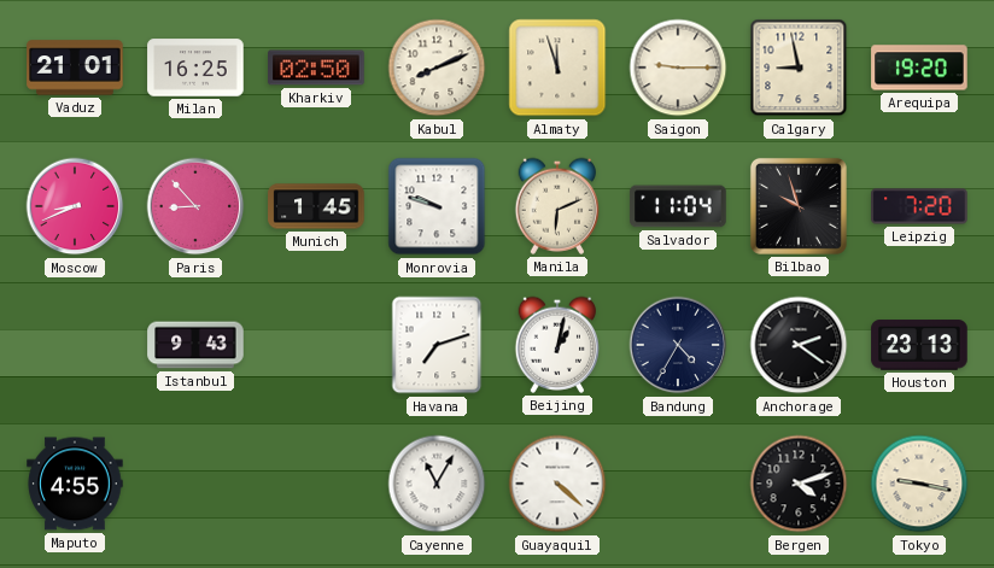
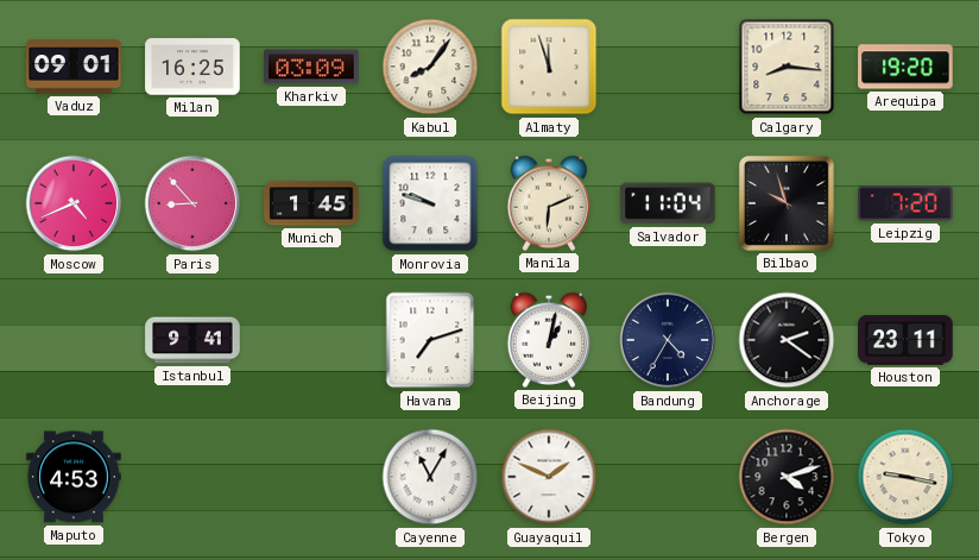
Vaduz: 21:01 -> 09:01 (74, 67)
Kharkiv: 02:50 -> 03:09 (311, 67)
Kabul: 8:11 -> 8:06 (430, 67)
Saigon: 9:15 -> none (678, 68)
Calgary: 8:58 -> 8:16 (787, 67)
Moscow: 8:41 -> 4:41 (74, 203)
Istanbul: 9:43 -> 9:41 (192, 340)
Houston: 23:13 -> 23:11 (905, 340)
Maputo: 4:55 -> 4:53 (74, 477)
Guayaquil: 4:22 -> 1:49 (549, 477)
